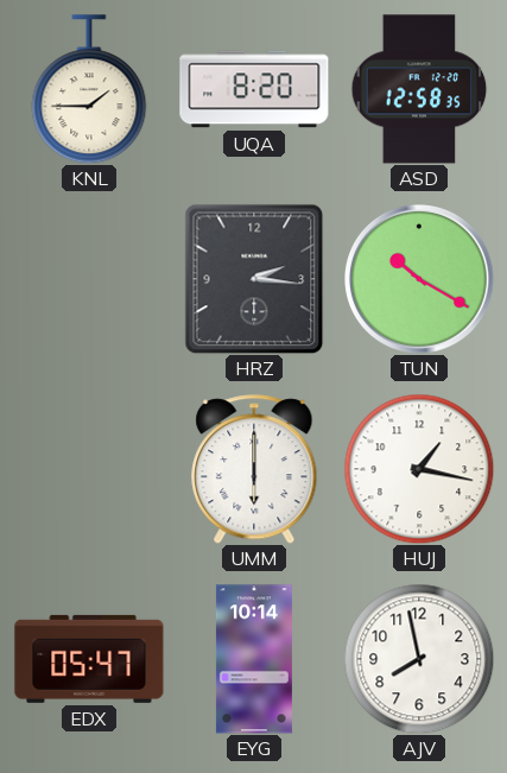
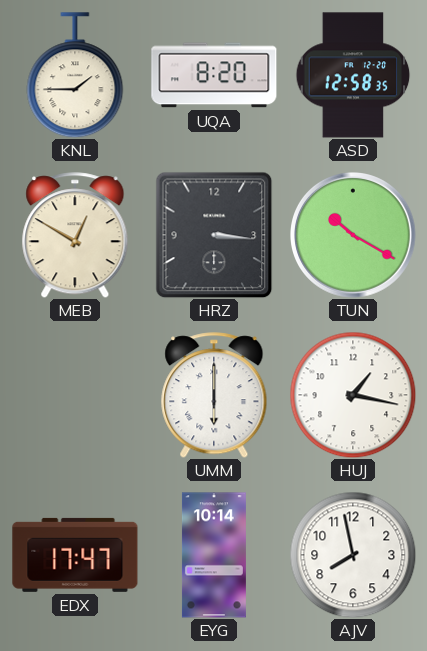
MEB: none -> 12:50 (75, 235)
HRZ: 2:16 -> 3:16 (214, 235)
EDX: 05:47 -> 17:47 (75, 555)
